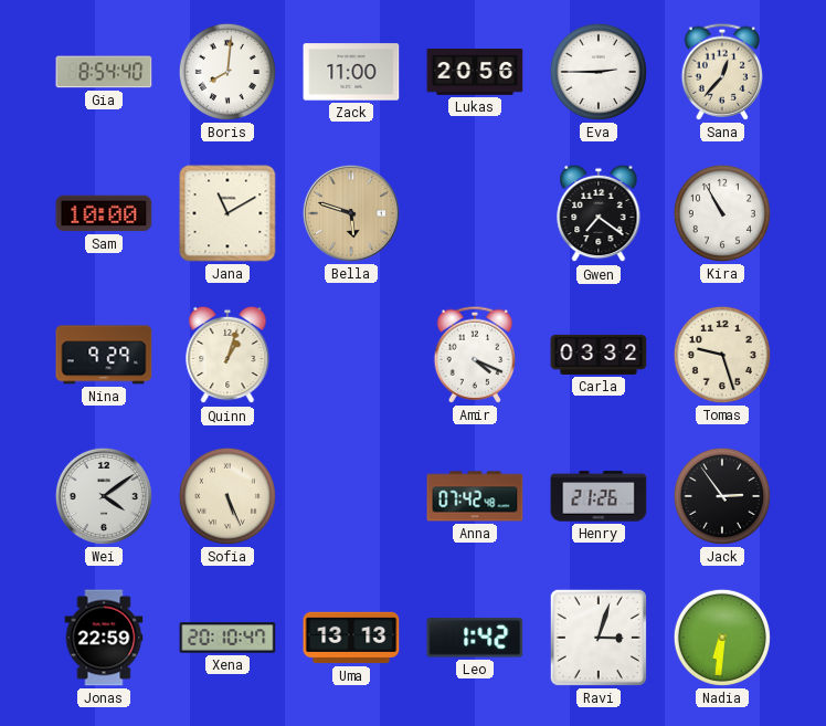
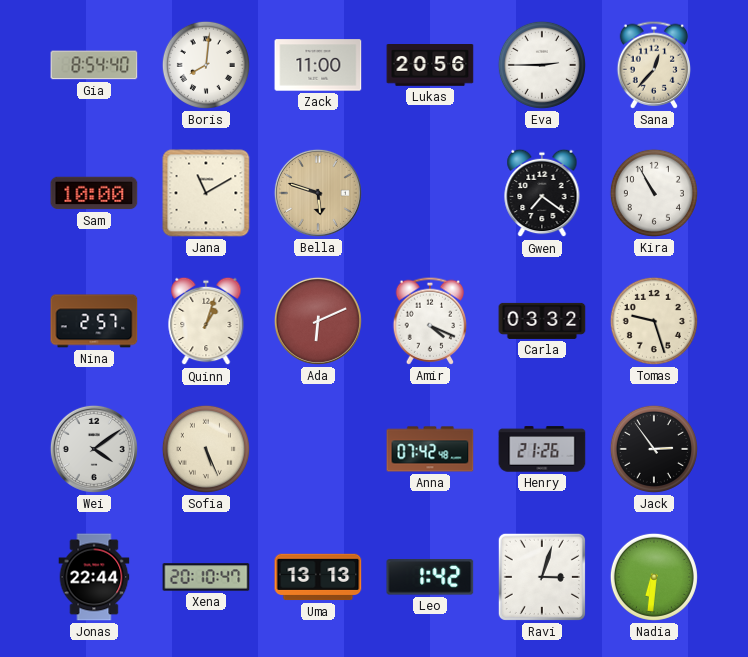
Nina: 9:29 -> 2:57 (94, 321)
Ada: none -> 6:11 (318, 321)
Jonas: 22:59 -> 22:44 (94, 577)
